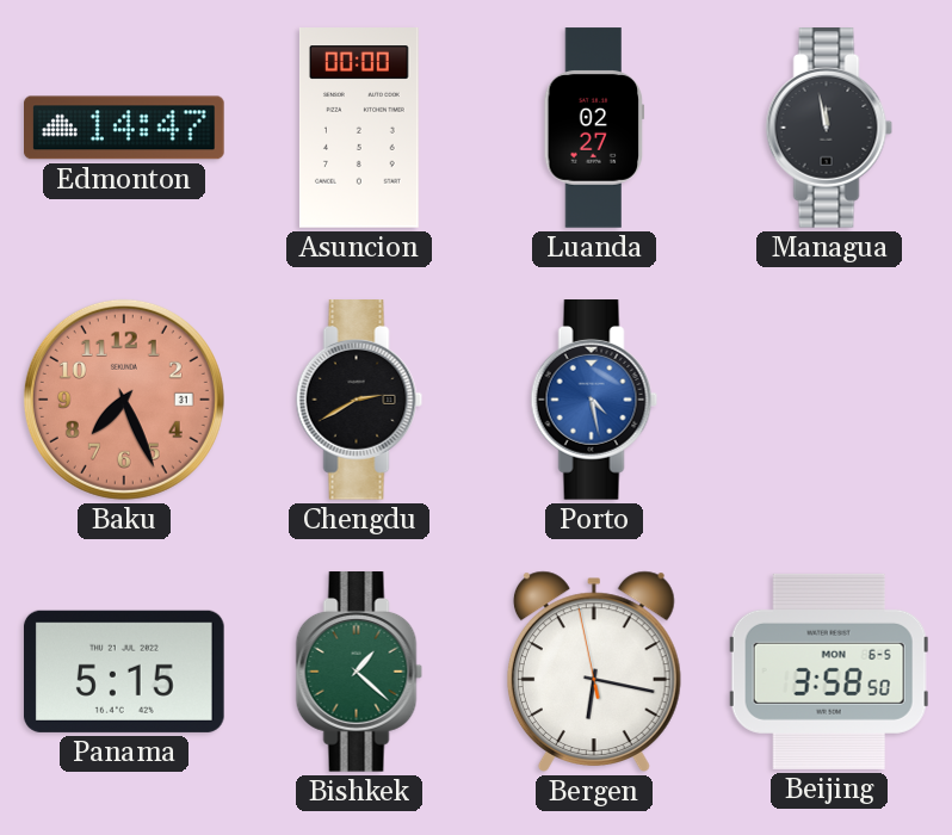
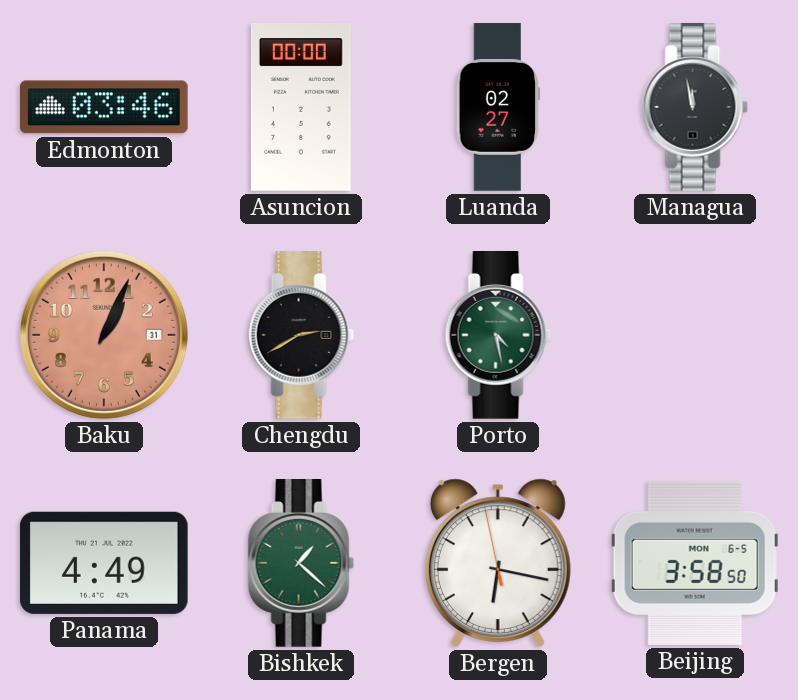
Edmonton: 14:47 -> 03:46 (105, 107)
Baku: 7:26 -> 1:04 (104, 335)
Porto dial: blue -> green (498, 336)
Panama: 5:15 -> 4:49 (104, 563)
